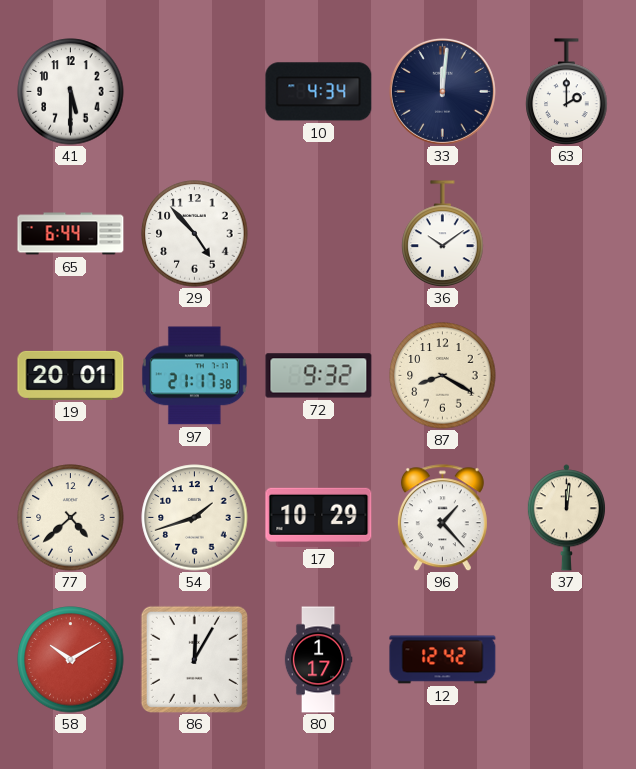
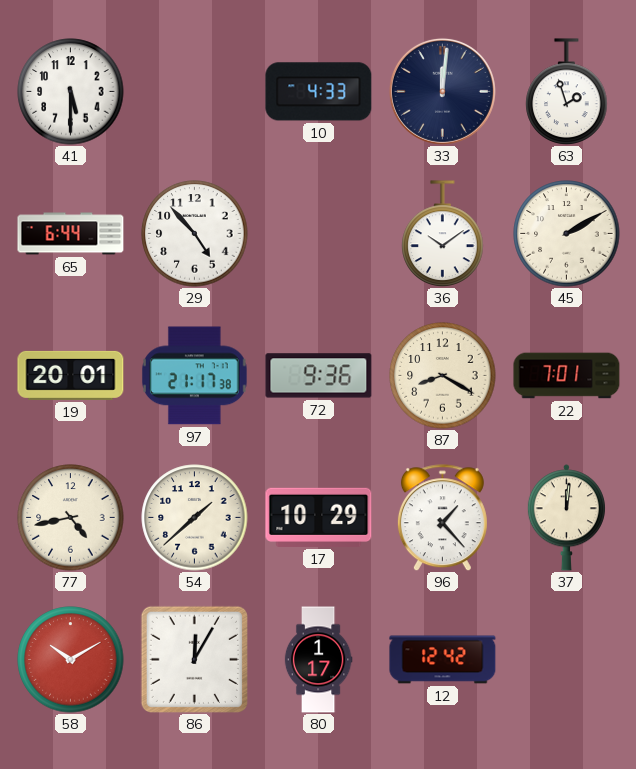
10: 4:34 -> 4:33 (319, 92)
63: 2:00 -> 1:57 (567, 92)
45: none -> 2:10 (567, 234)
72: 9:32 -> 9:36 (319, 376)
22: none -> 7:01 (567, 376)
77: 4:38 -> 4:43 (71, 518)
54: 1:42 -> 1:38 (195, 518)
